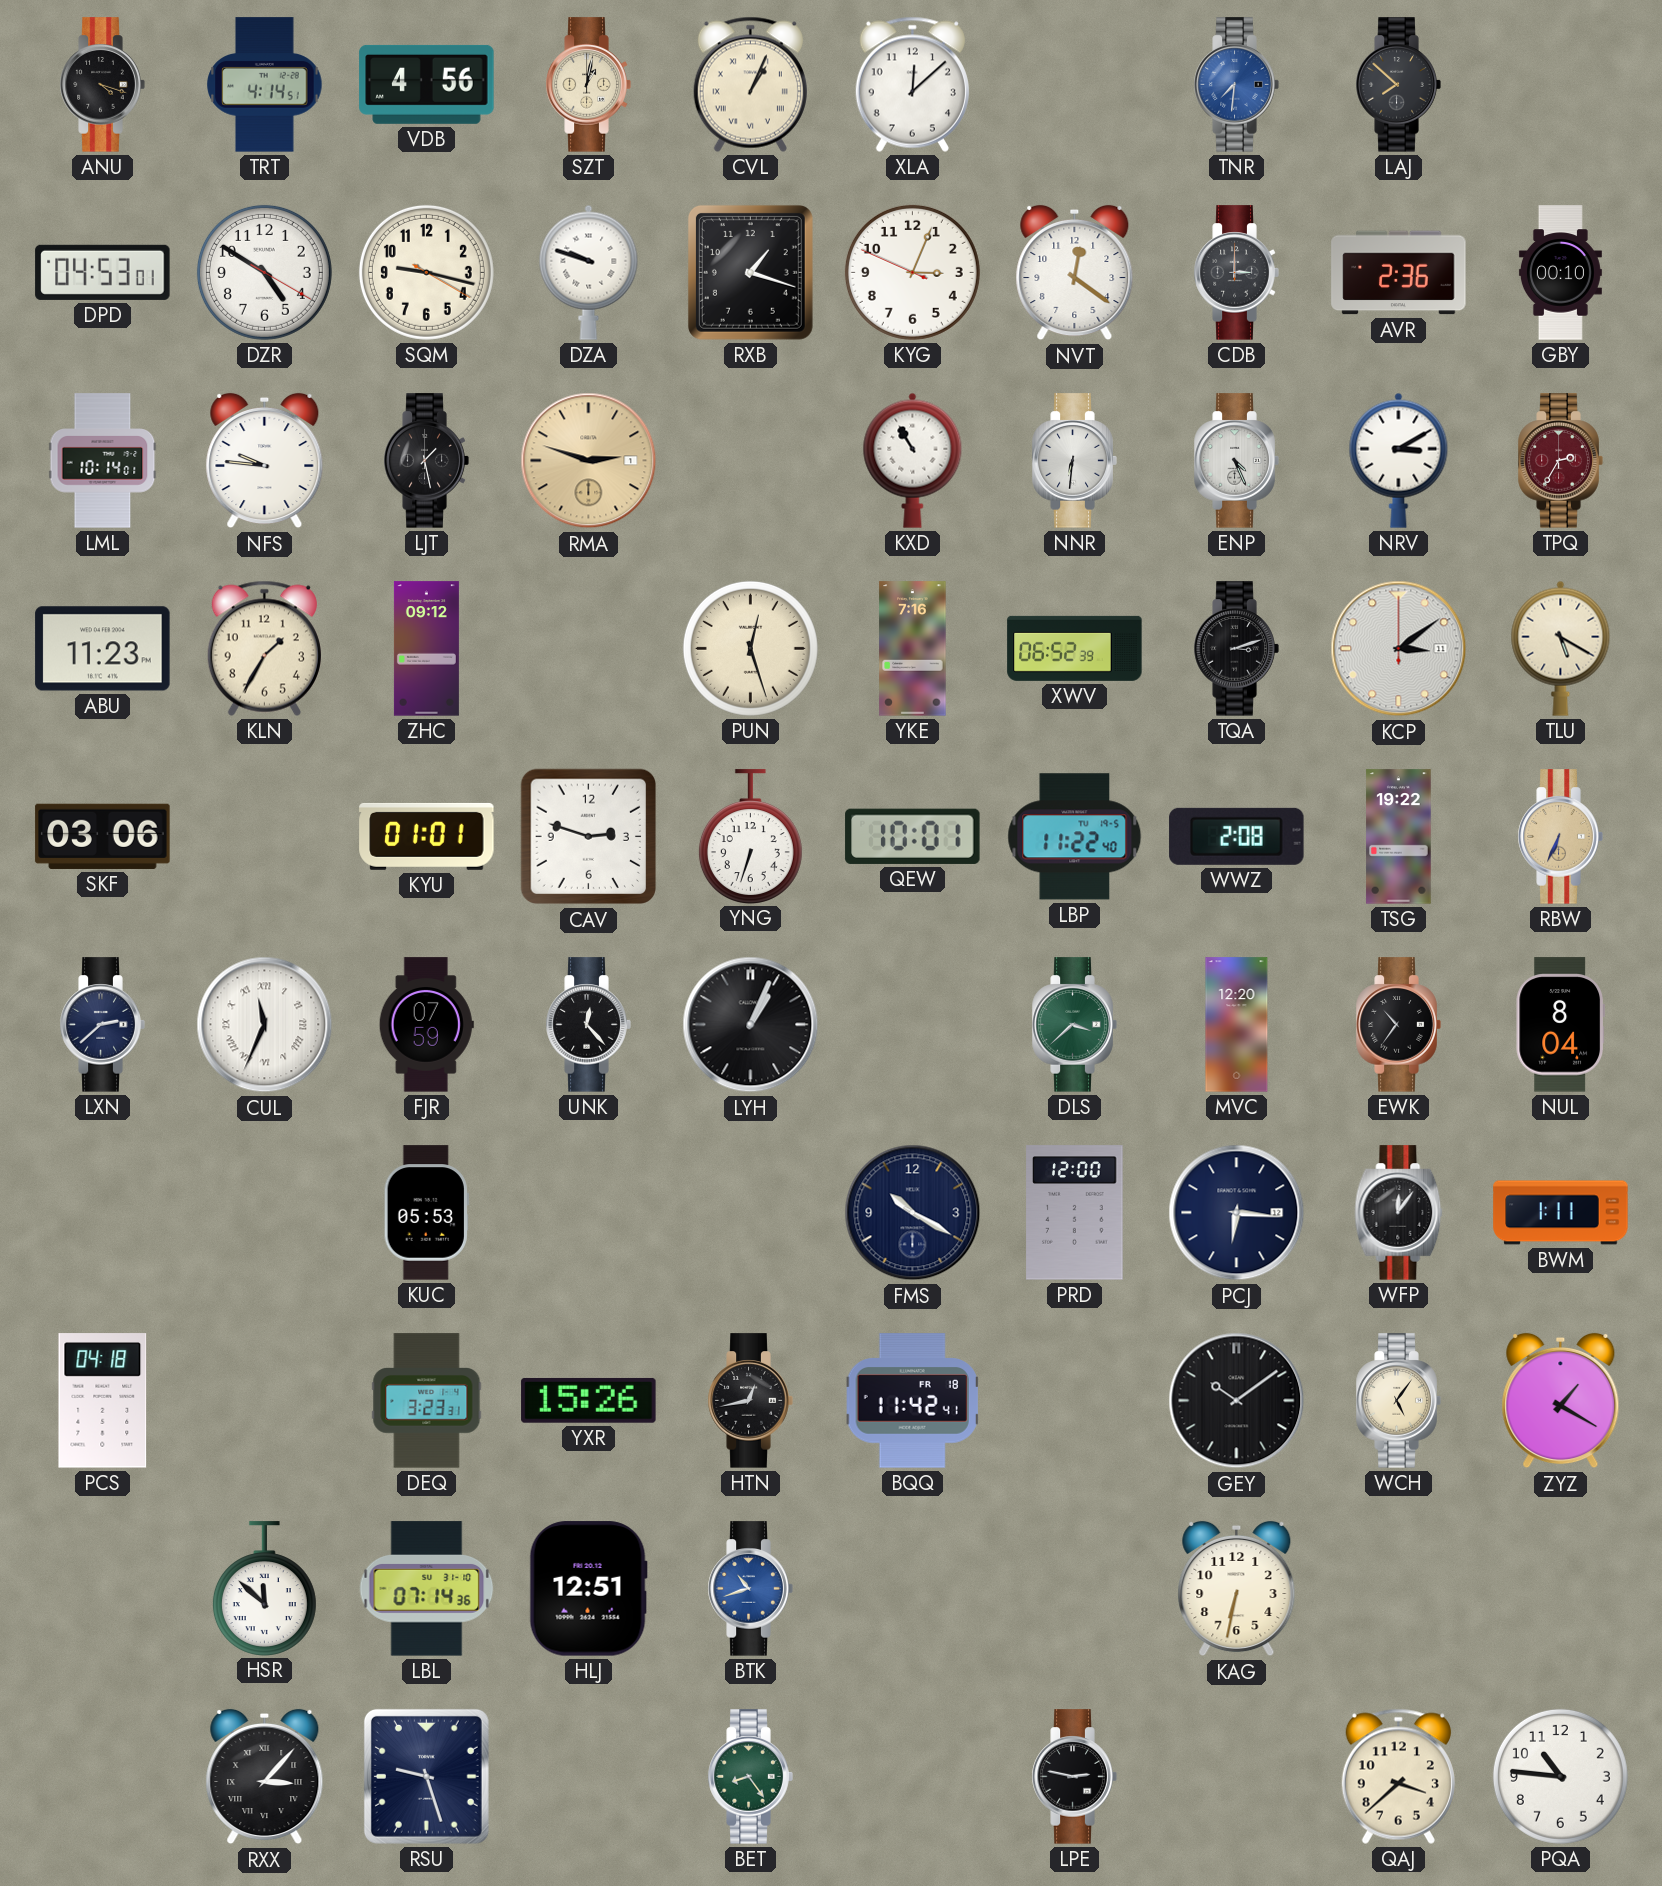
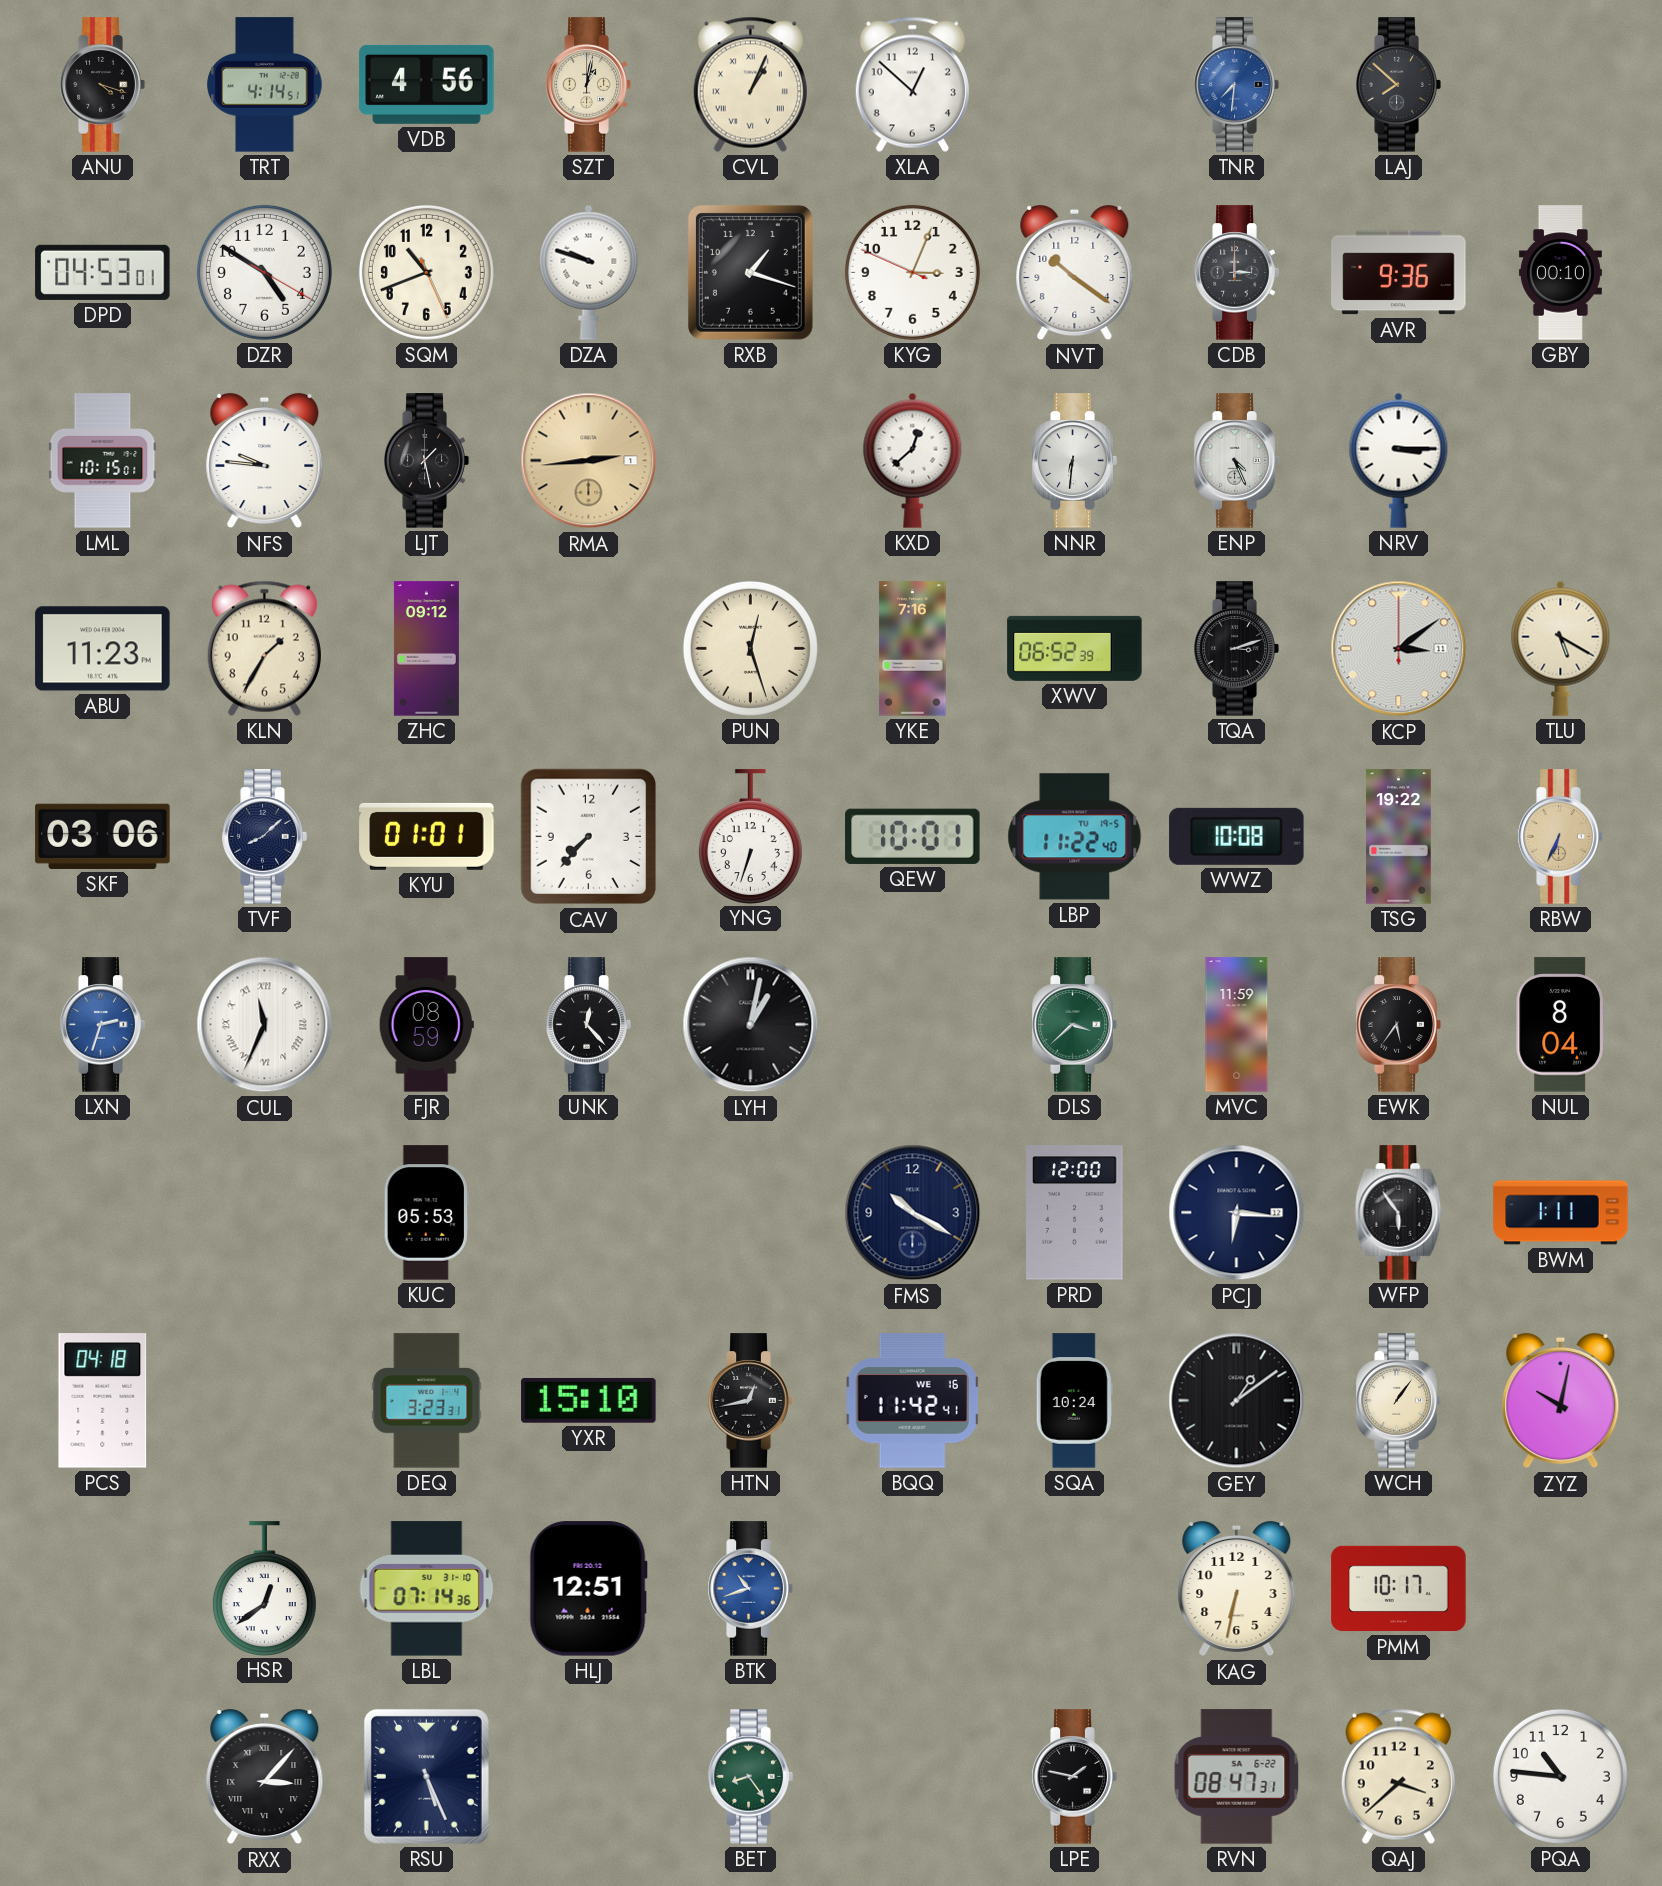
XLA: 12:08 -> 12:52 (912, 84)
SQM: 9:17 -> 10:41 (426, 272)
NVT: 12:21 -> 10:21 (1075, 273)
AVR: 2:36 -> 9:36 (1399, 273)
LML: 10:14 -> 10:15 (103, 461)
RMA: 2:48 -> 2:44 (589, 461)
KXD: 10:55 -> 12:38 (913, 460)
NRV: 3:10 -> 3:15 (1399, 460)
TPQ: 2:35 -> none (1560, 461)
TVF: none -> 8:08 (264, 837)
CAV: 2:48 -> 7:37 (589, 837)
WWZ: 2:08 -> 10:08 (1237, 836)
LXN: 2:38 -> 2:33 (102, 1025)
LXN dial: navy -> blue (102, 1025)
FJR: 07:59 -> 08:59 (426, 1025)
LYH: 1:04 -> 1:02 (751, 1025)
MVC: 12:20 -> 11:59 (1237, 1025)
EWK: 10:36 -> 5:36 (1398, 1025)
WFP: 12:06 -> 5:54 (1399, 1213)
YXR: 15:26 -> 15:10 (589, 1400)
BQQ date: FR 18 -> WE 16 (912, 1401)
SQA: none -> 10:24 (1074, 1401)
GEY: 10:09 -> 1:09 (1237, 1401)
WCH: 5:06 -> 1:06 (1398, 1401)
ZYZ: 1:20 -> 10:02 (1561, 1401)
HSR: 11:52 -> 12:39 (264, 1588)
PMM: none -> 10:17 (1399, 1589)
RSU: 9:27 -> 5:26 (426, 1776)
LPE: 2:47 -> 1:47 (1074, 1777)
RVN: none -> 08:47 (1237, 1777)
